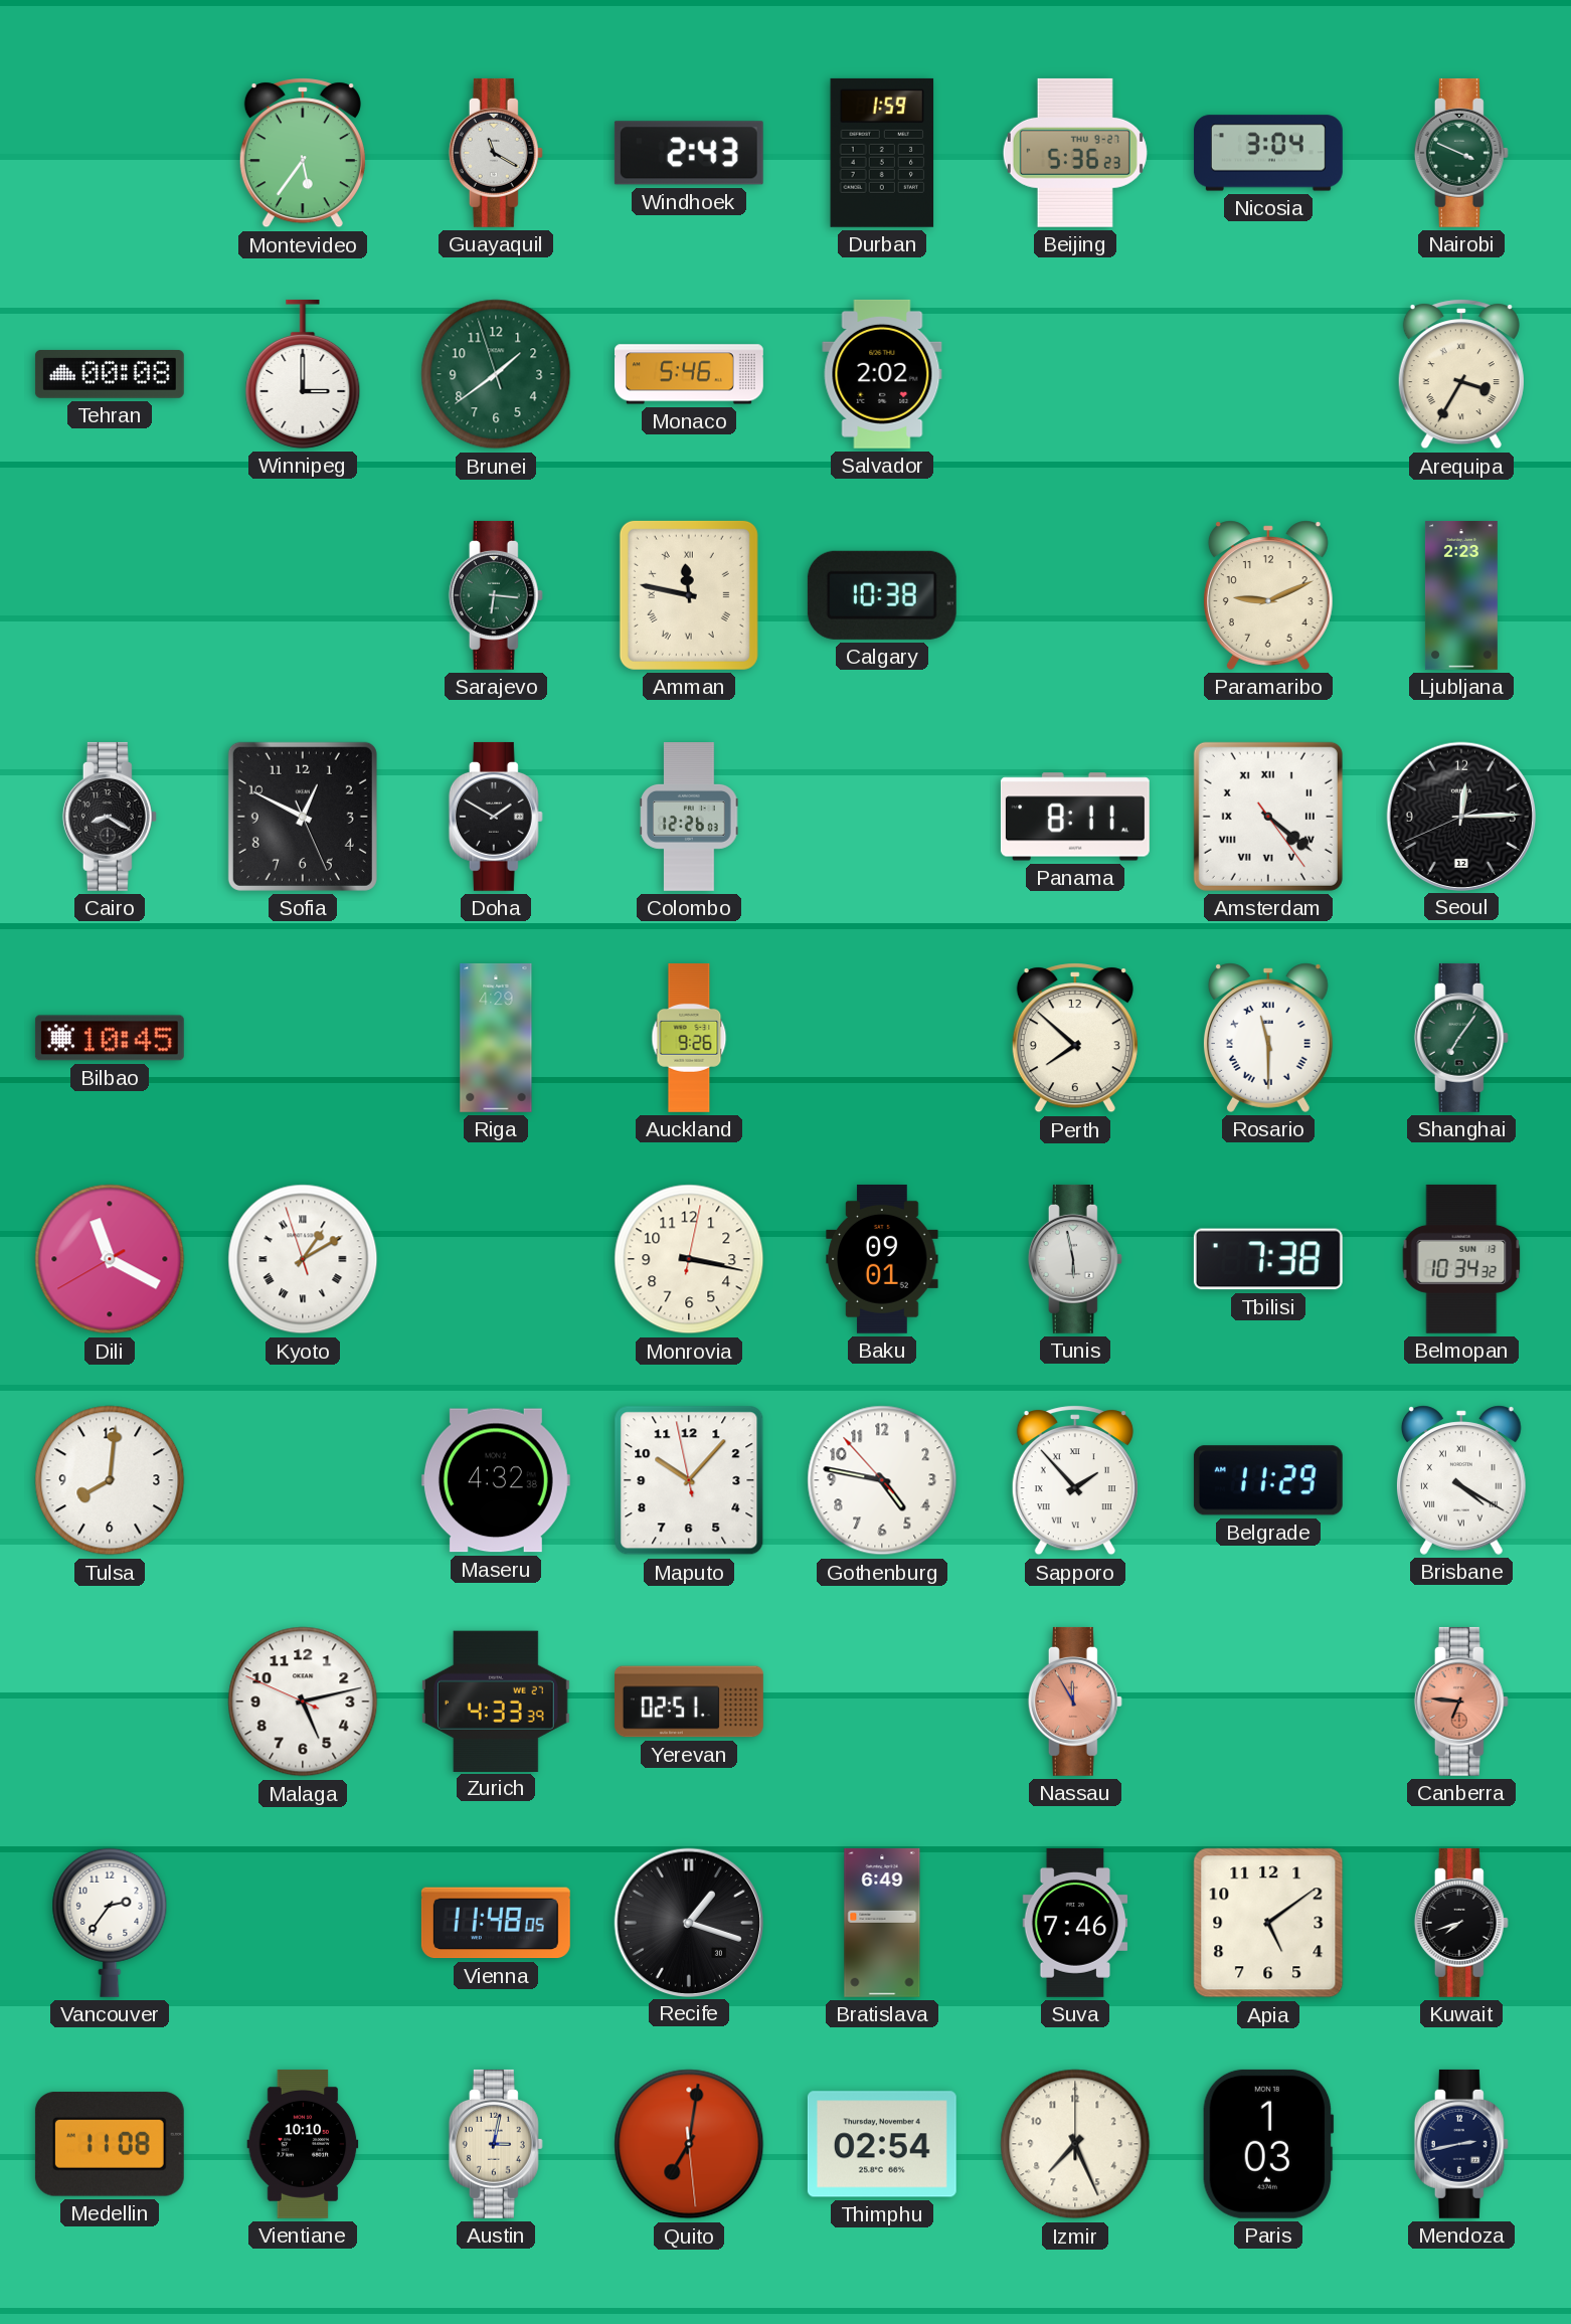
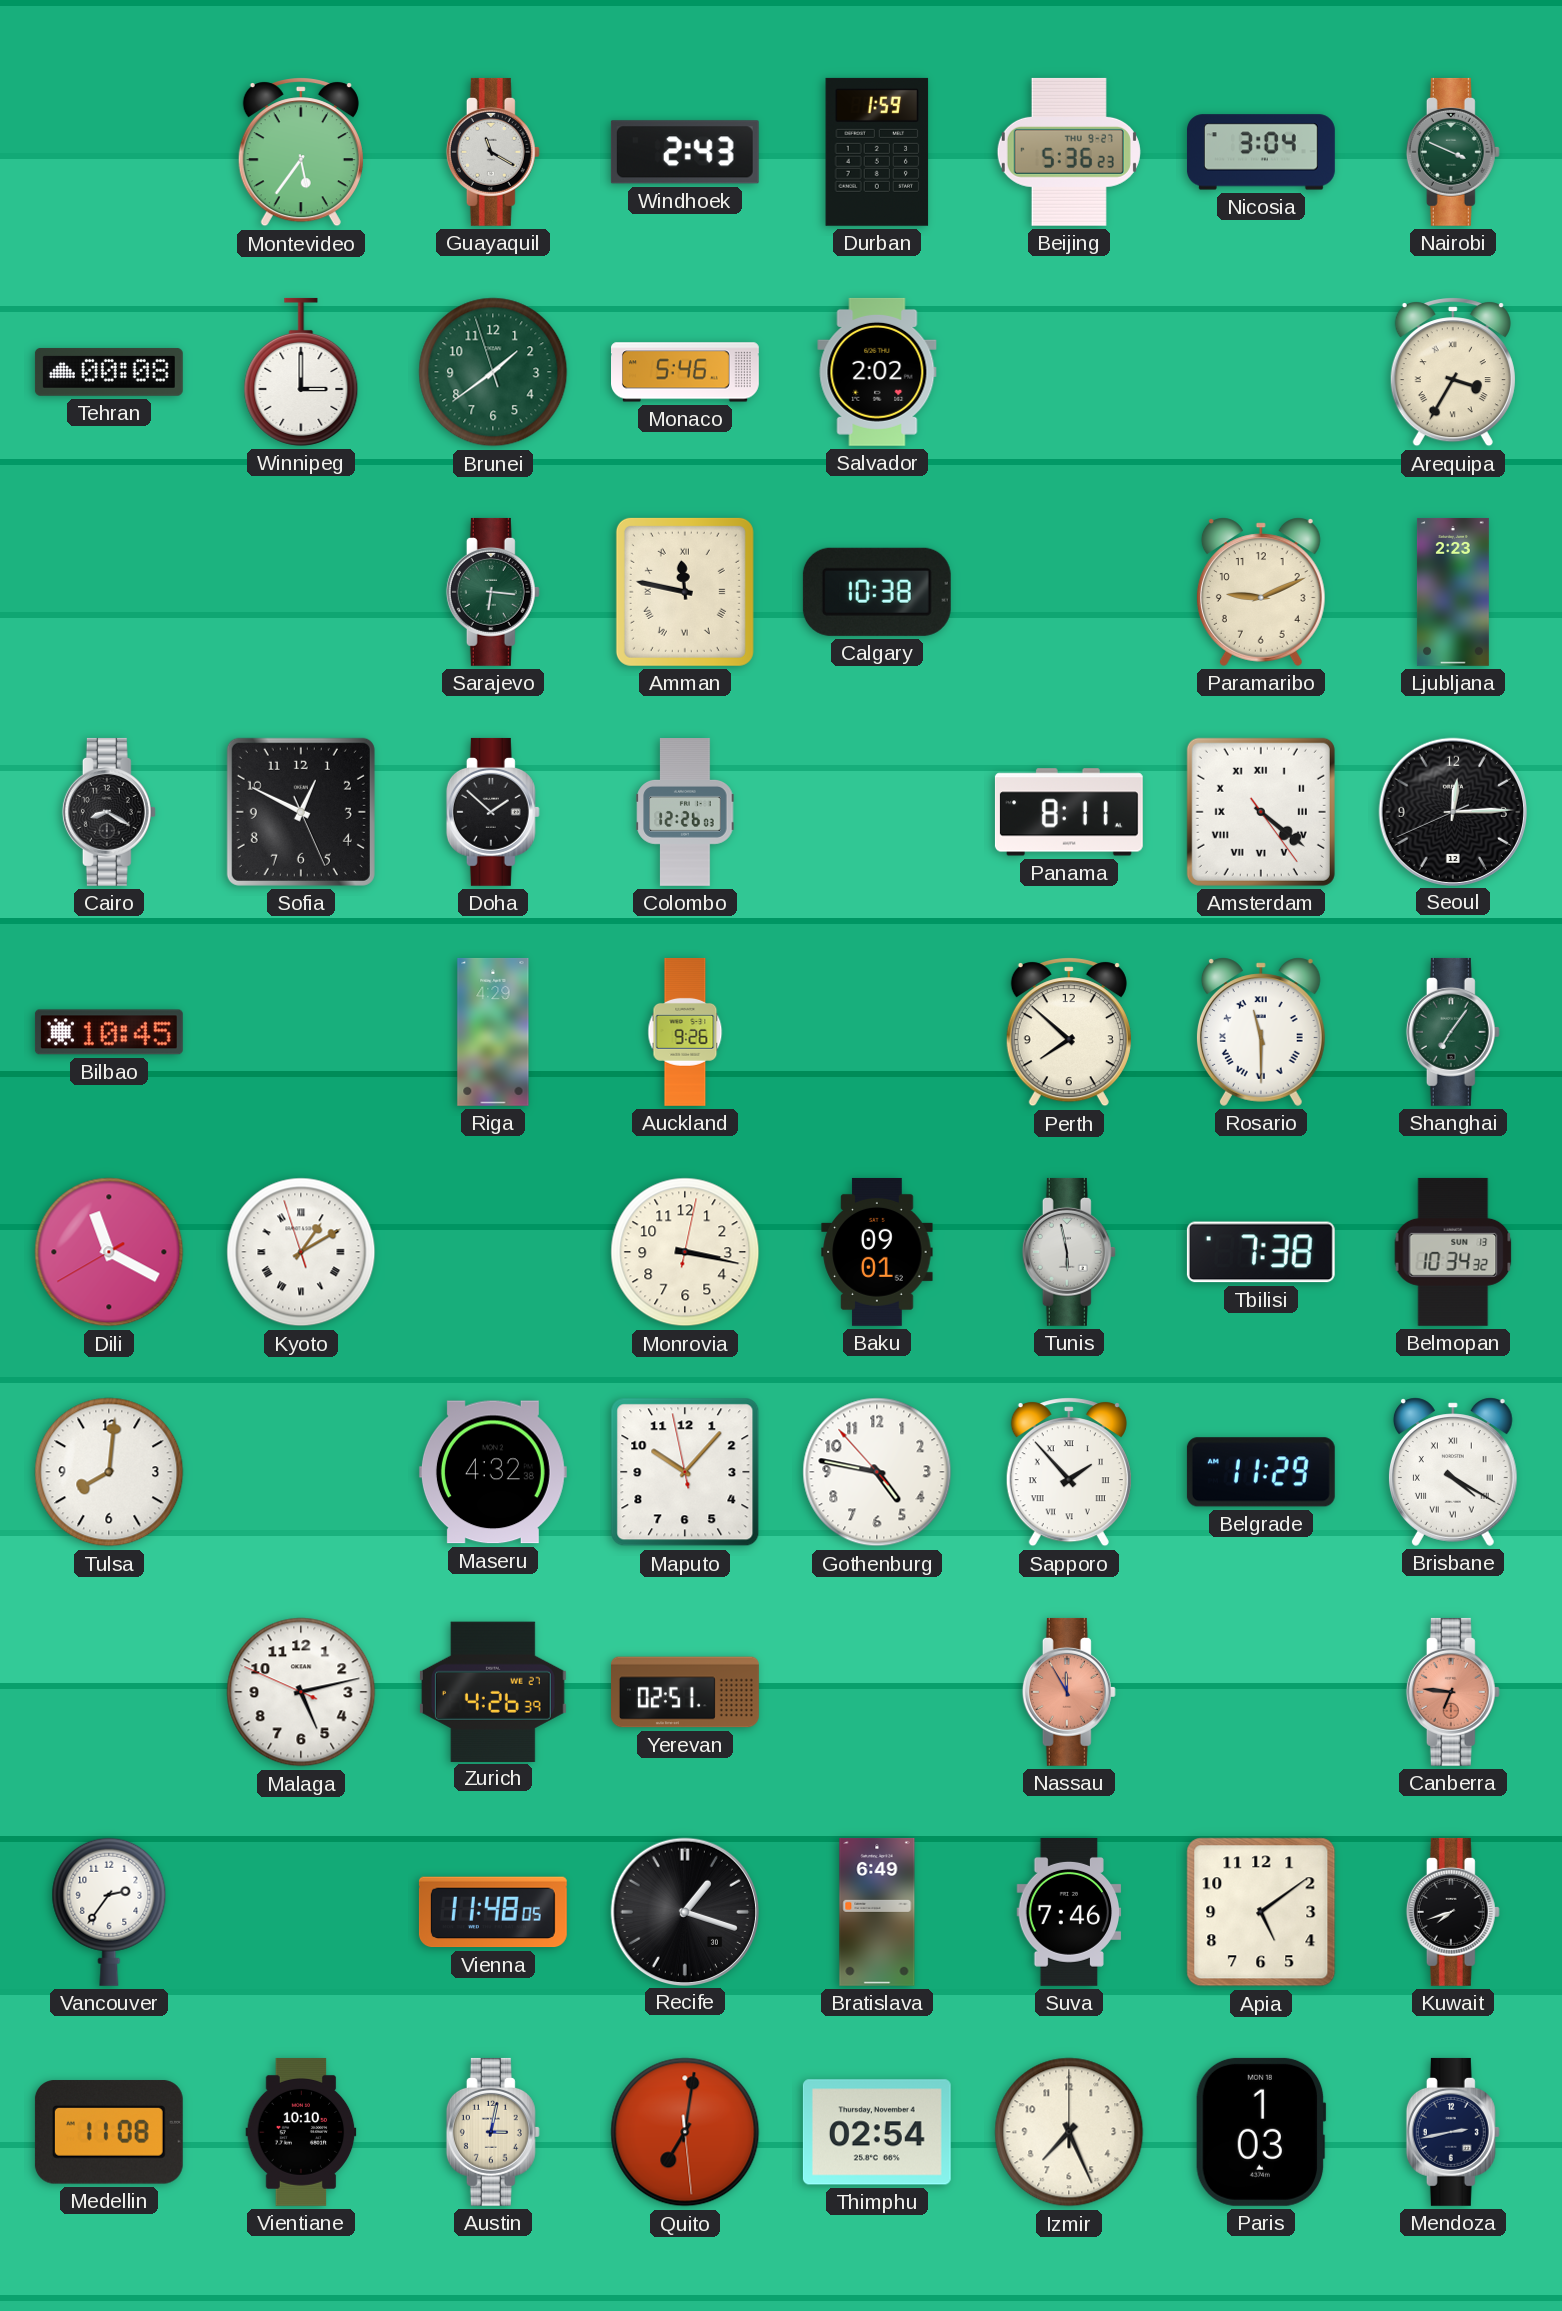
Doha: 1:50 -> 1:52 (493, 812)
Zurich: 4:33 -> 4:26 (493, 1691)
